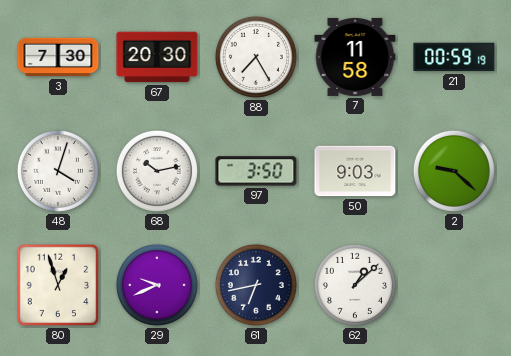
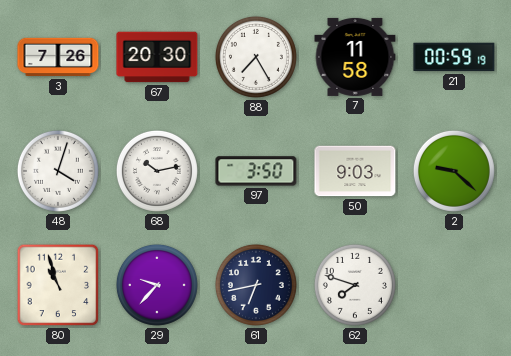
3: 7:30 -> 7:26 (58, 57)
80: 12:57 -> 10:57 (58, 285)
29: 9:41 -> 9:37 (157, 285)
62: 1:08 -> 7:48 (355, 285)
